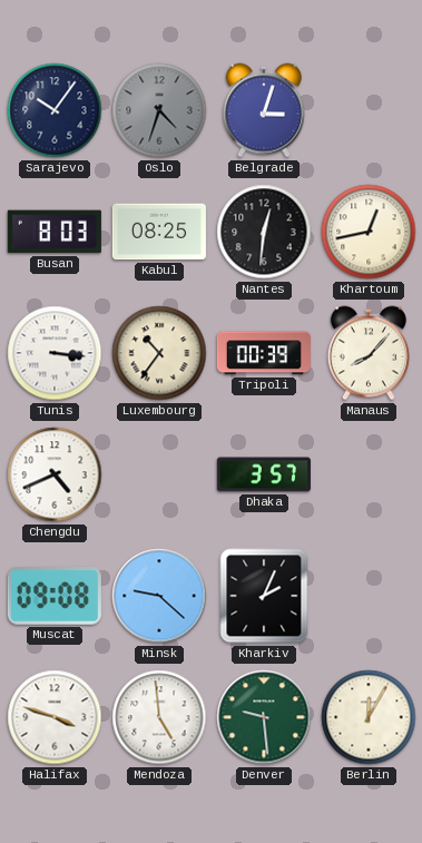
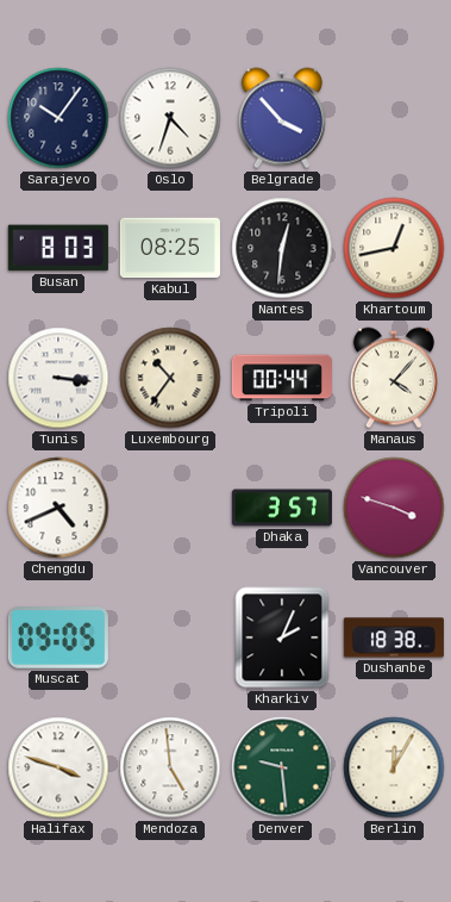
Oslo dial: grey -> white (170, 118)
Belgrade: 3:03 -> 3:53 (282, 118)
Tripoli: 00:39 -> 00:44 (282, 378)
Manaus: 8:07 -> 4:07 (394, 378)
Vancouver: none -> 3:48 (394, 508)
Muscat: 09:08 -> 09:05 (58, 637)
Minsk: 9:22 -> none (159, 596)
Dushanbe: none -> 18:38 (394, 637)
